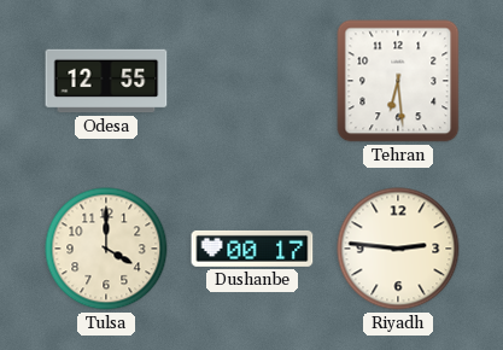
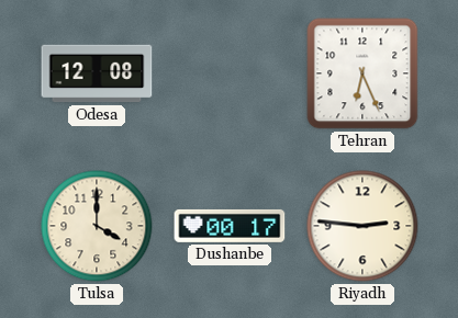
Odesa: 12:55 -> 12:08 (97, 73)
Tehran: 6:29 -> 6:26 (362, 73)
